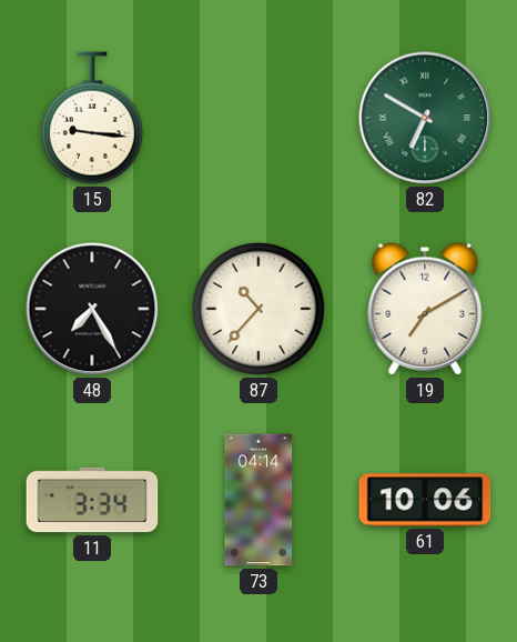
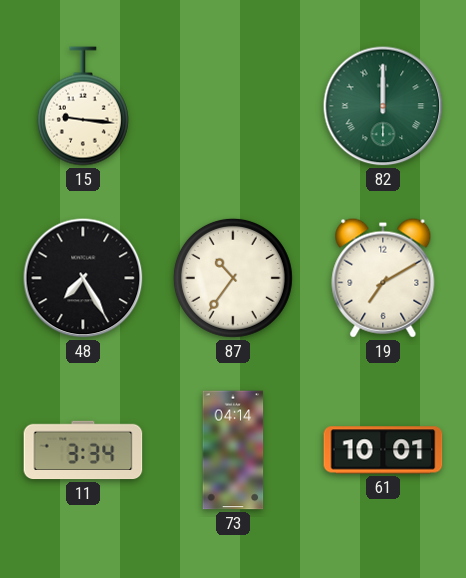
82: 6:50 -> 12:00 (383, 106)
87: 10:37 -> 10:36 (233, 278)
61: 10:06 -> 10:01 (383, 450)
